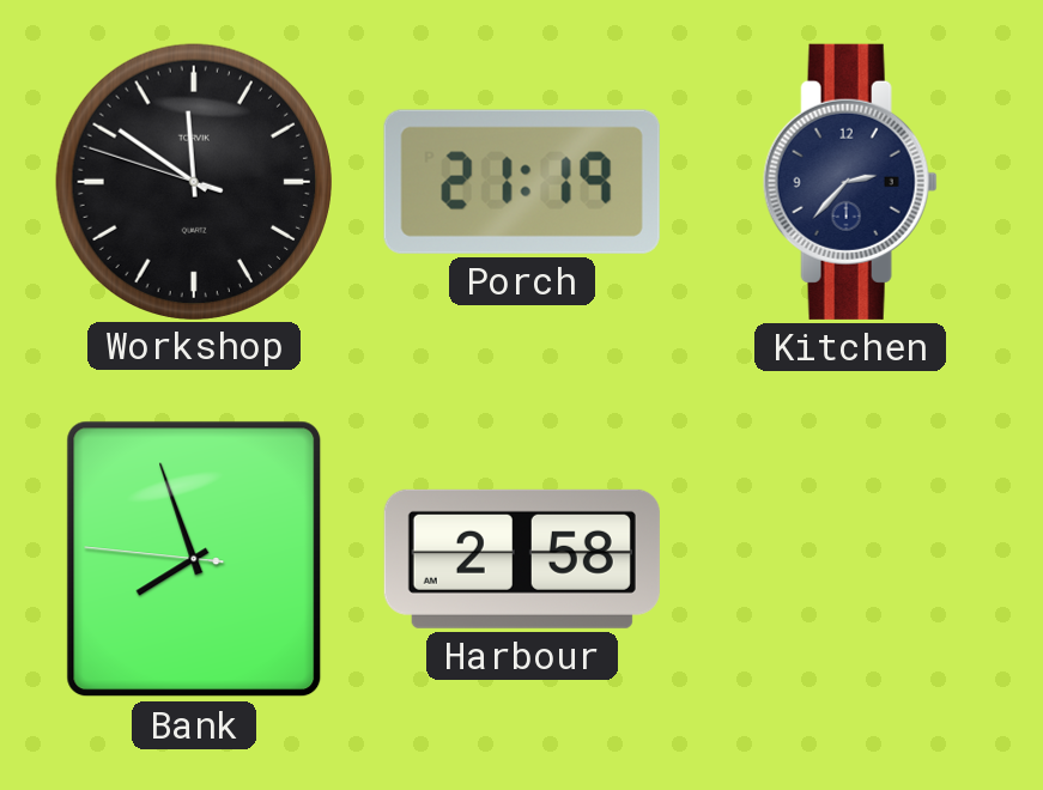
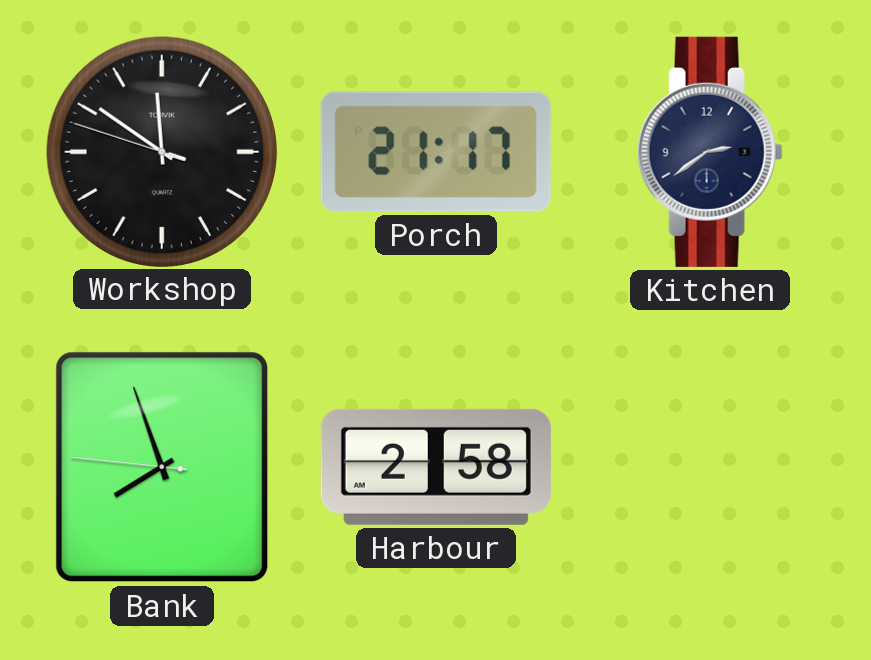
Porch: 21:19 -> 21:17 (436, 152)
Kitchen: 2:37 -> 2:39 (710, 152)
